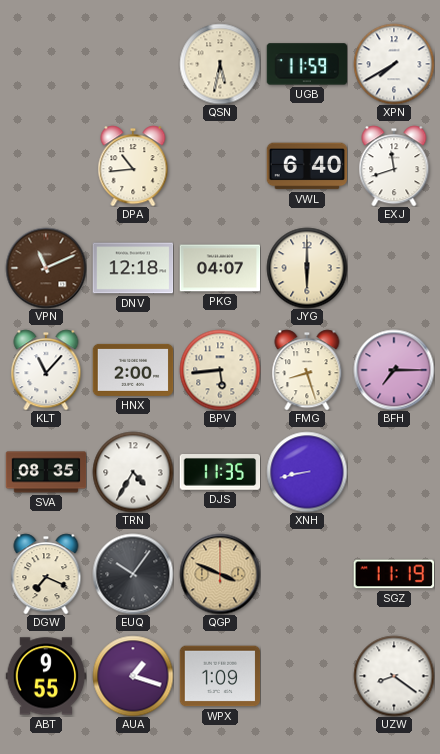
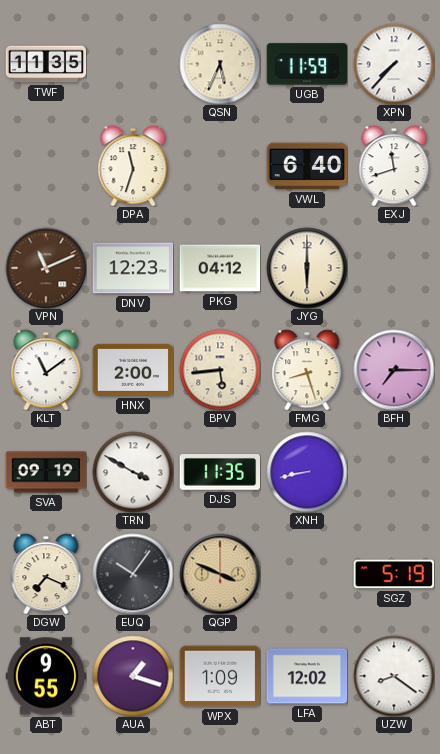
TWF: none -> 11:35 (46, 64)
QSN: 5:32 -> 5:34 (220, 64)
XPN: 7:40 -> 7:37 (394, 64)
DPA: 10:44 -> 11:33 (133, 166)
DNV: 12:18 -> 12:23 (133, 268)
PKG: 04:07 -> 04:12 (220, 268)
KLT: 11:07 -> 11:09 (46, 370)
SVA: 08:35 -> 09:19 (46, 472)
TRN: 4:35 -> 3:50 (133, 472)
SGZ: 11:19 -> 5:19 (394, 574)
LFA: none -> 12:02 (307, 676)
